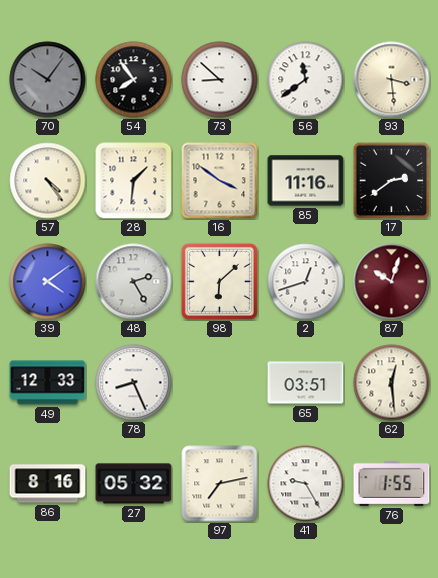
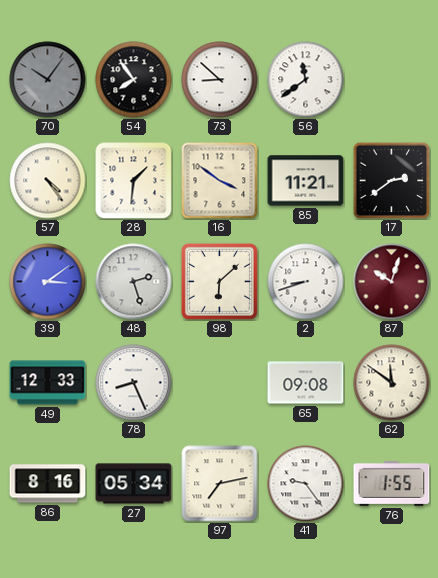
93: 3:29 -> none (392, 80)
85: 11:16 -> 11:21 (306, 181)
39: 4:09 -> 3:09 (48, 282)
48: 2:25 -> 2:27 (134, 282)
2: 12:42 -> 8:42 (306, 282)
65: 03:51 -> 09:08 (306, 383)
62: 12:29 -> 11:51 (392, 383)
27: 05:32 -> 05:34 (134, 484)
41: 9:25 -> 9:24 (306, 484)
